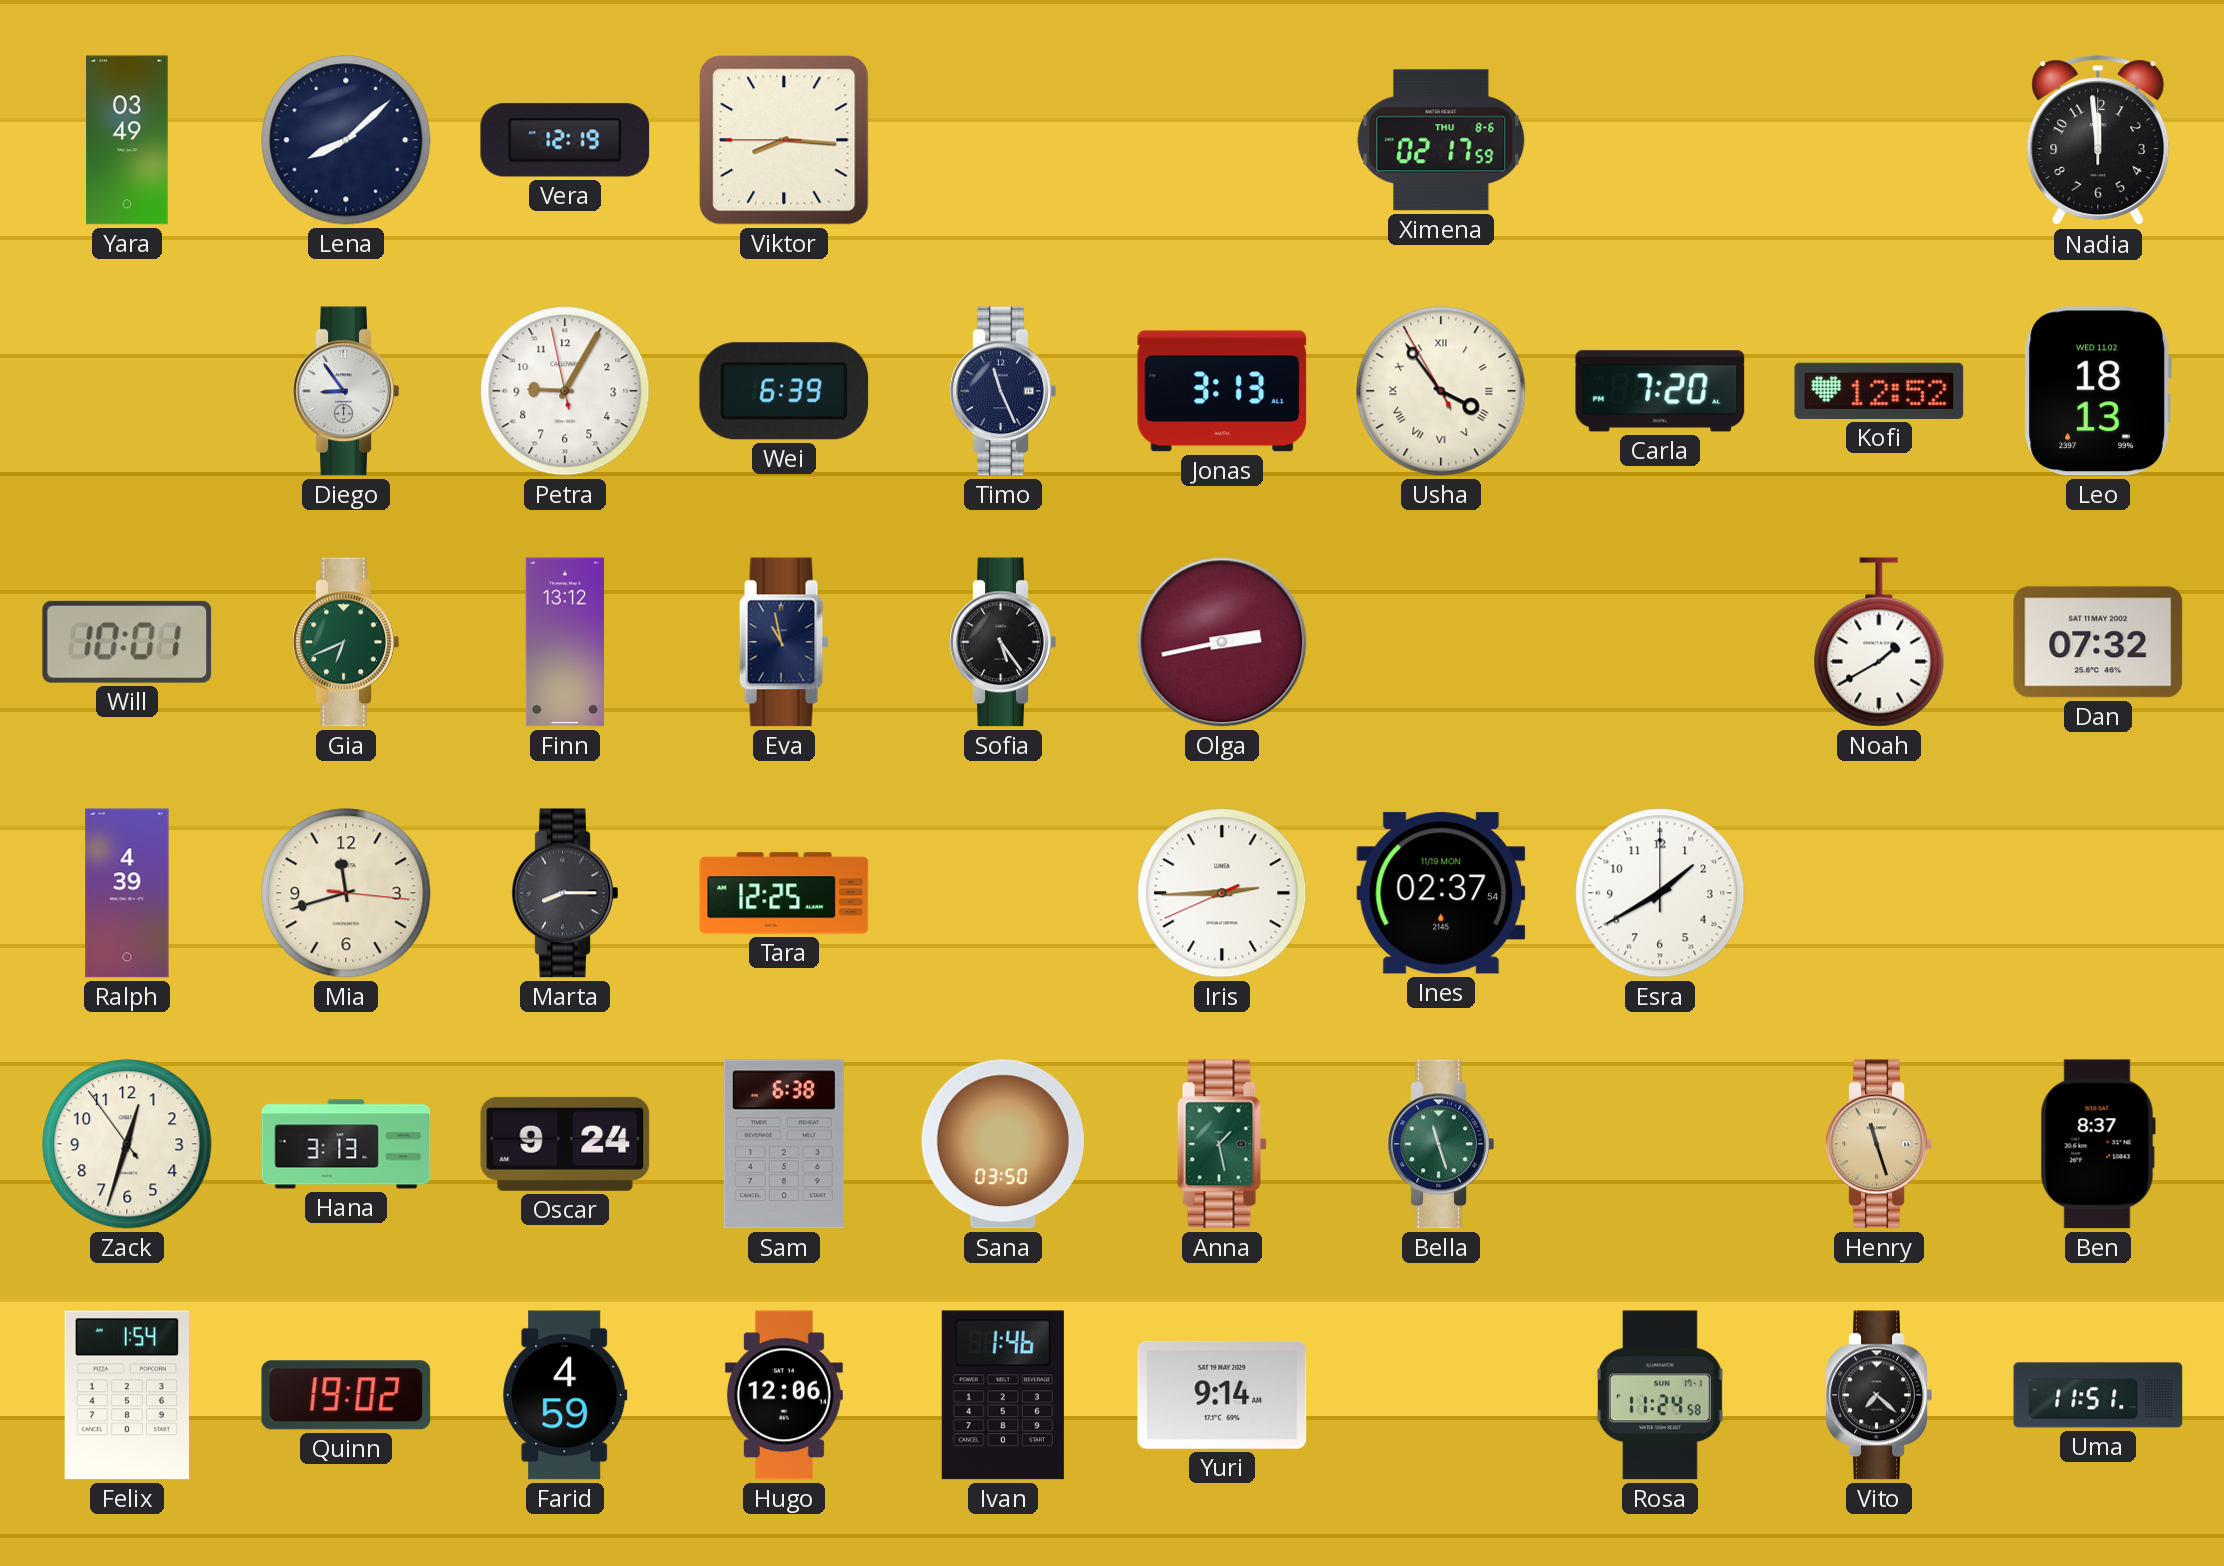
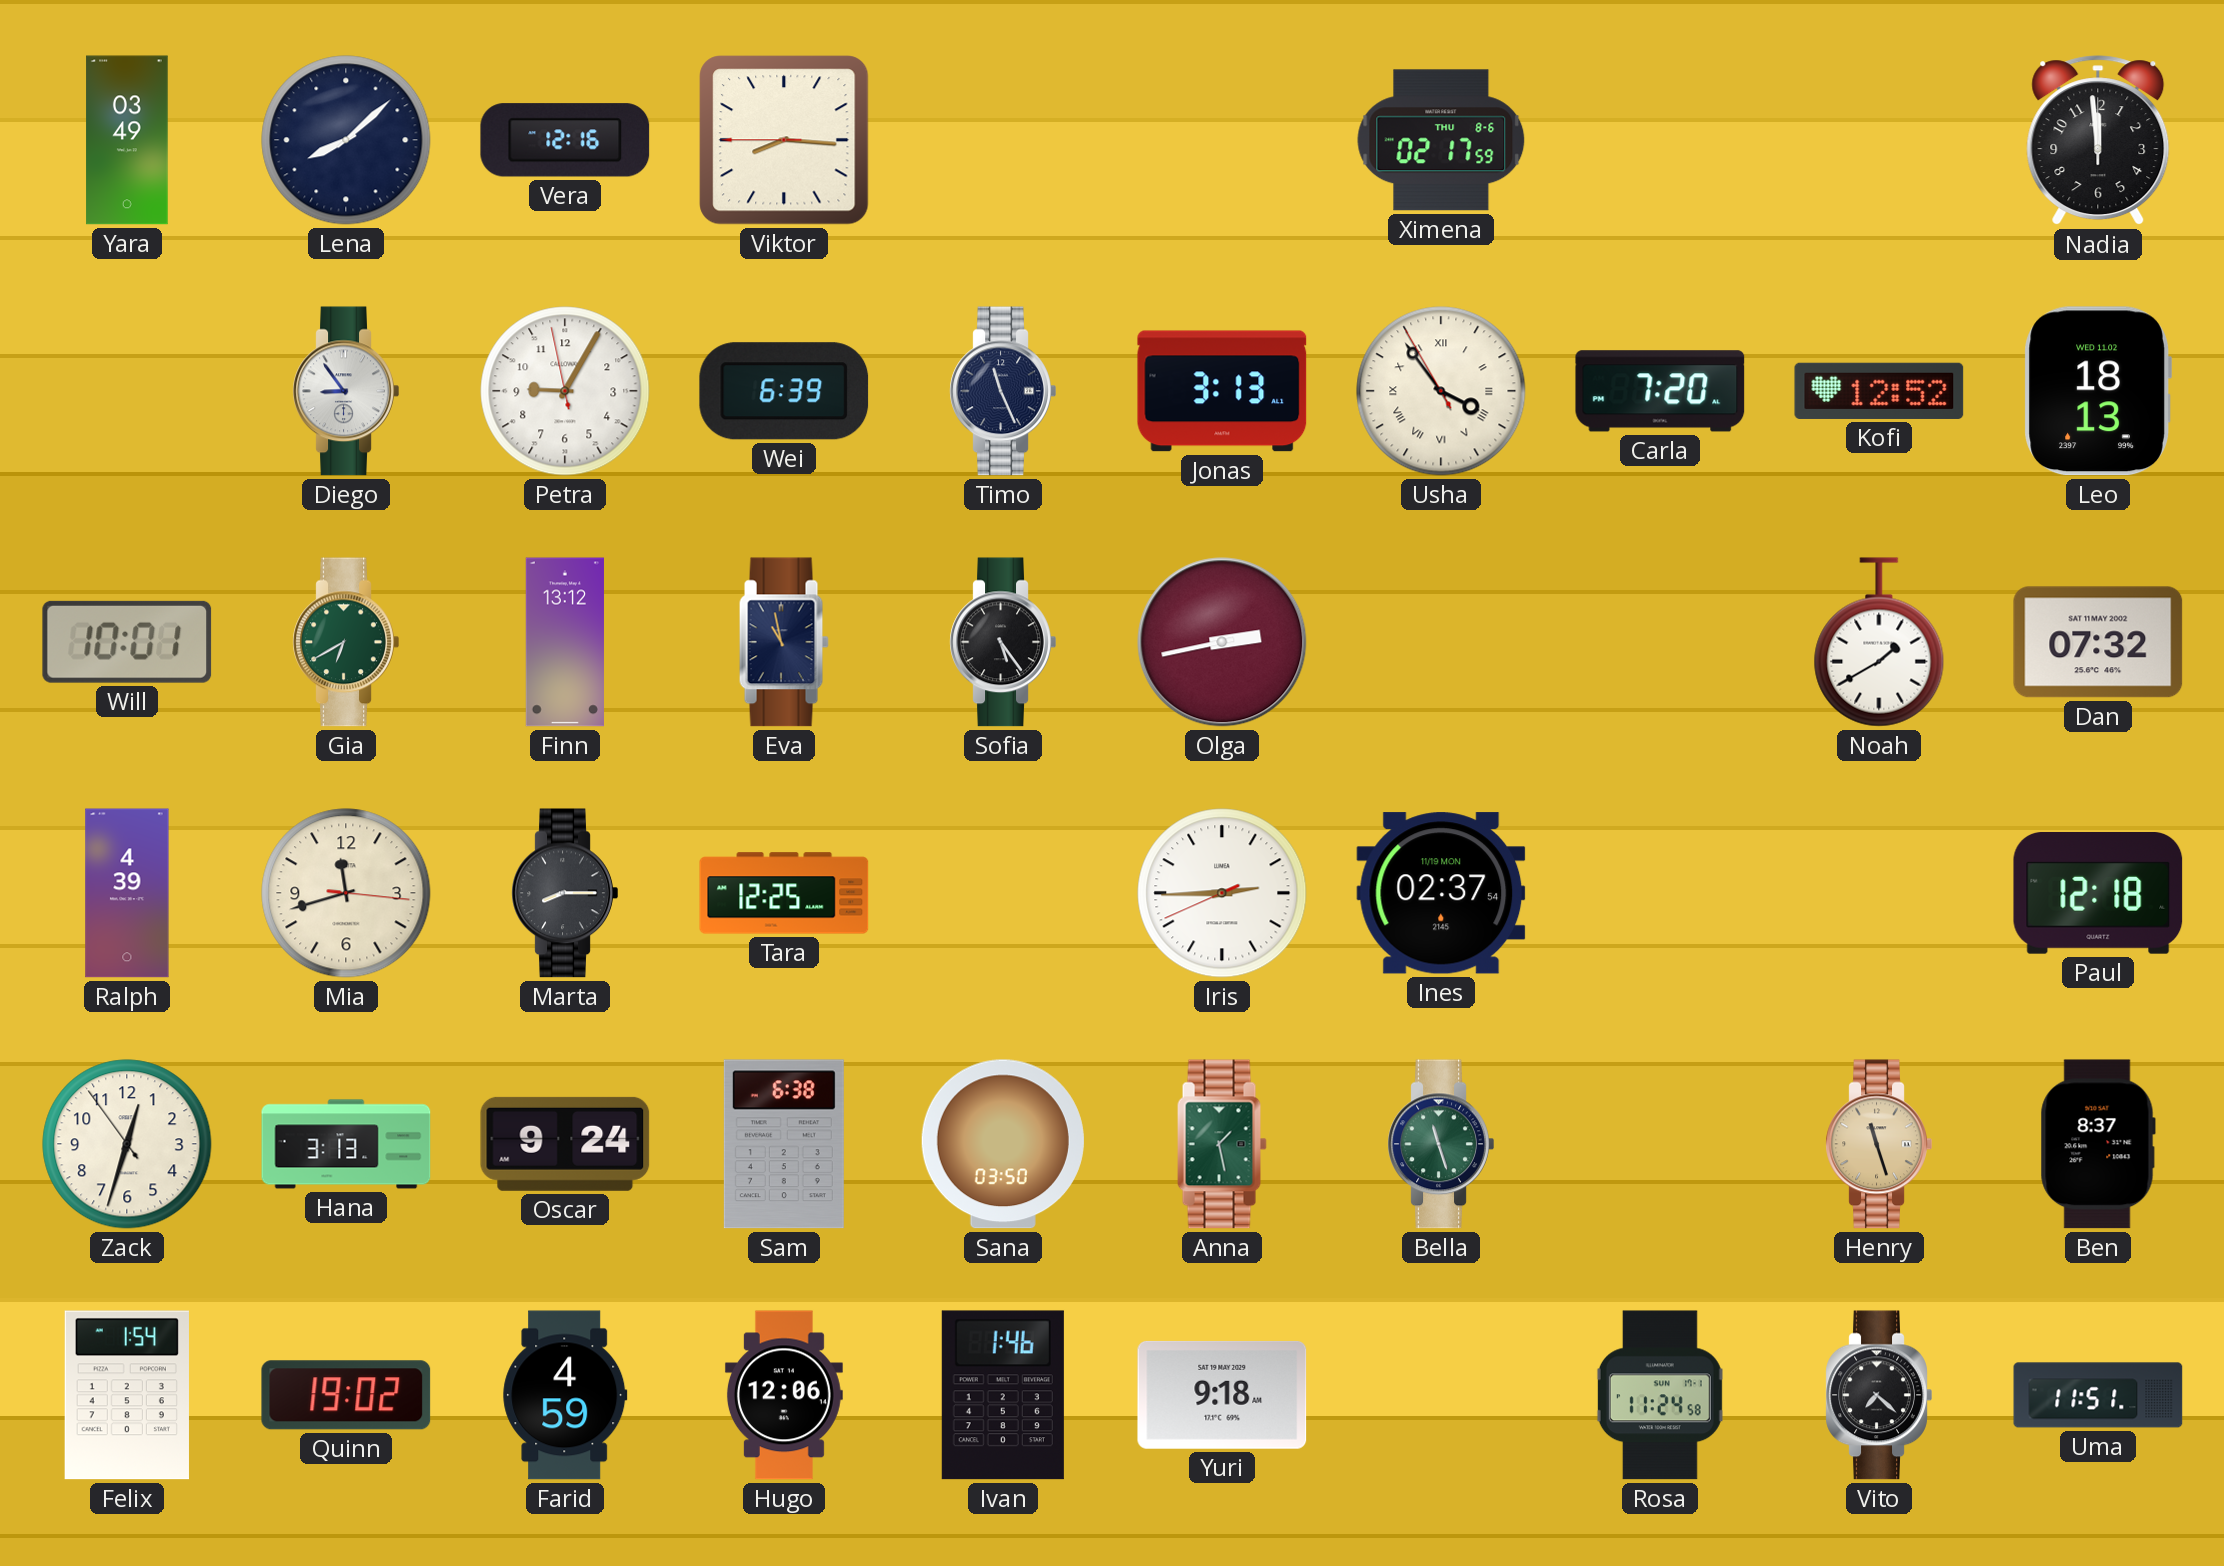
Vera: 12:19 -> 12:16 (565, 140)
Gia: 6:41 -> 6:40 (346, 642)
Esra: 1:40 -> none (1660, 893)
Paul: none -> 12:18 (2098, 894)
Yuri: 9:14 -> 9:18 (1222, 1395)
